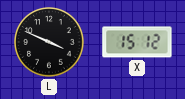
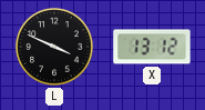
X: 15:12 -> 13:12 (152, 47)
